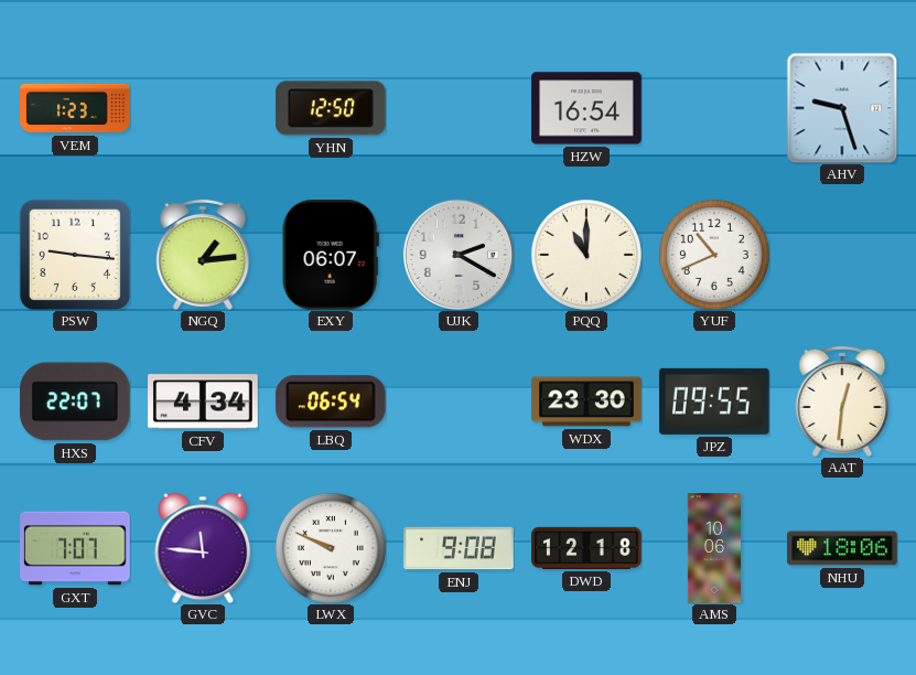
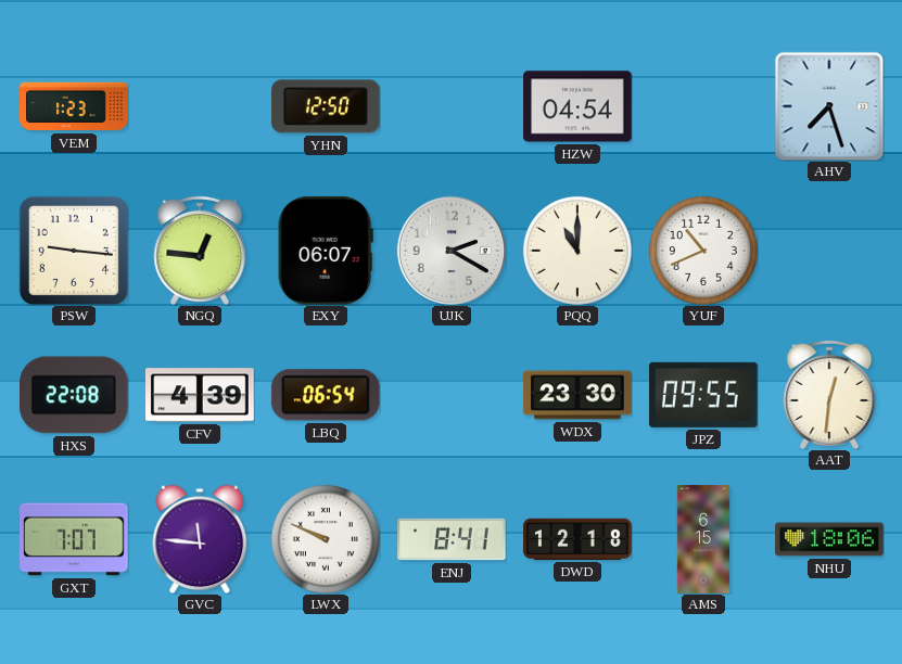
HZW: 16:54 -> 04:54 (577, 106)
AHV: 9:27 -> 7:27 (829, 106)
NGQ: 1:14 -> 12:46 (200, 251)
HXS: 22:07 -> 22:08 (75, 395)
CFV: 4:34 -> 4:39 (201, 395)
ENJ: 9:08 -> 8:41 (452, 539)
AMS: 10:06 -> 6:15 (702, 539)
